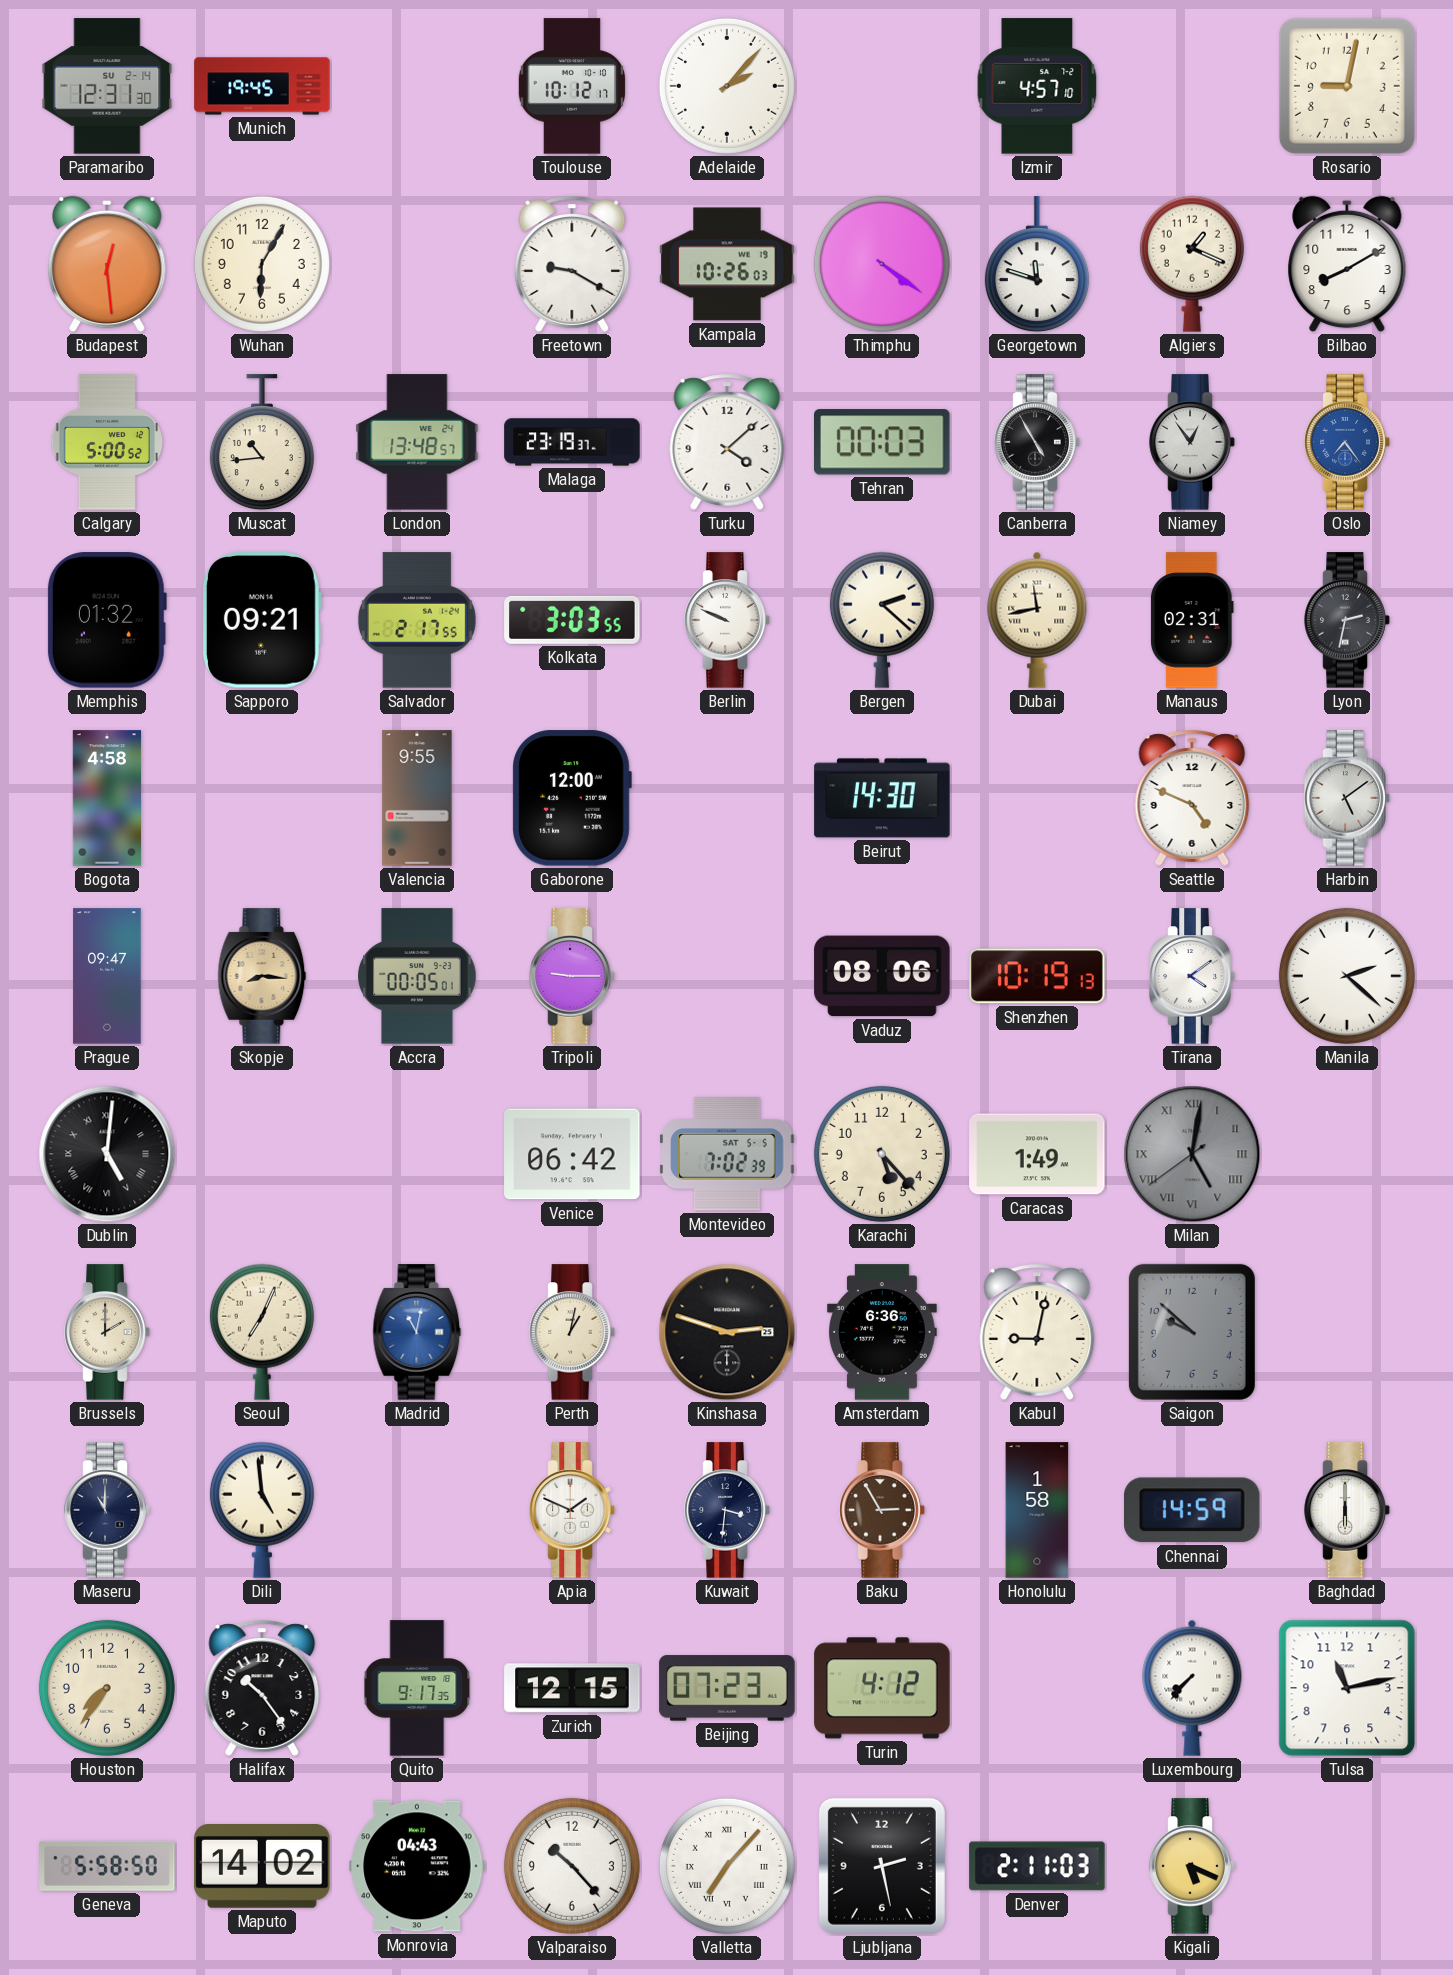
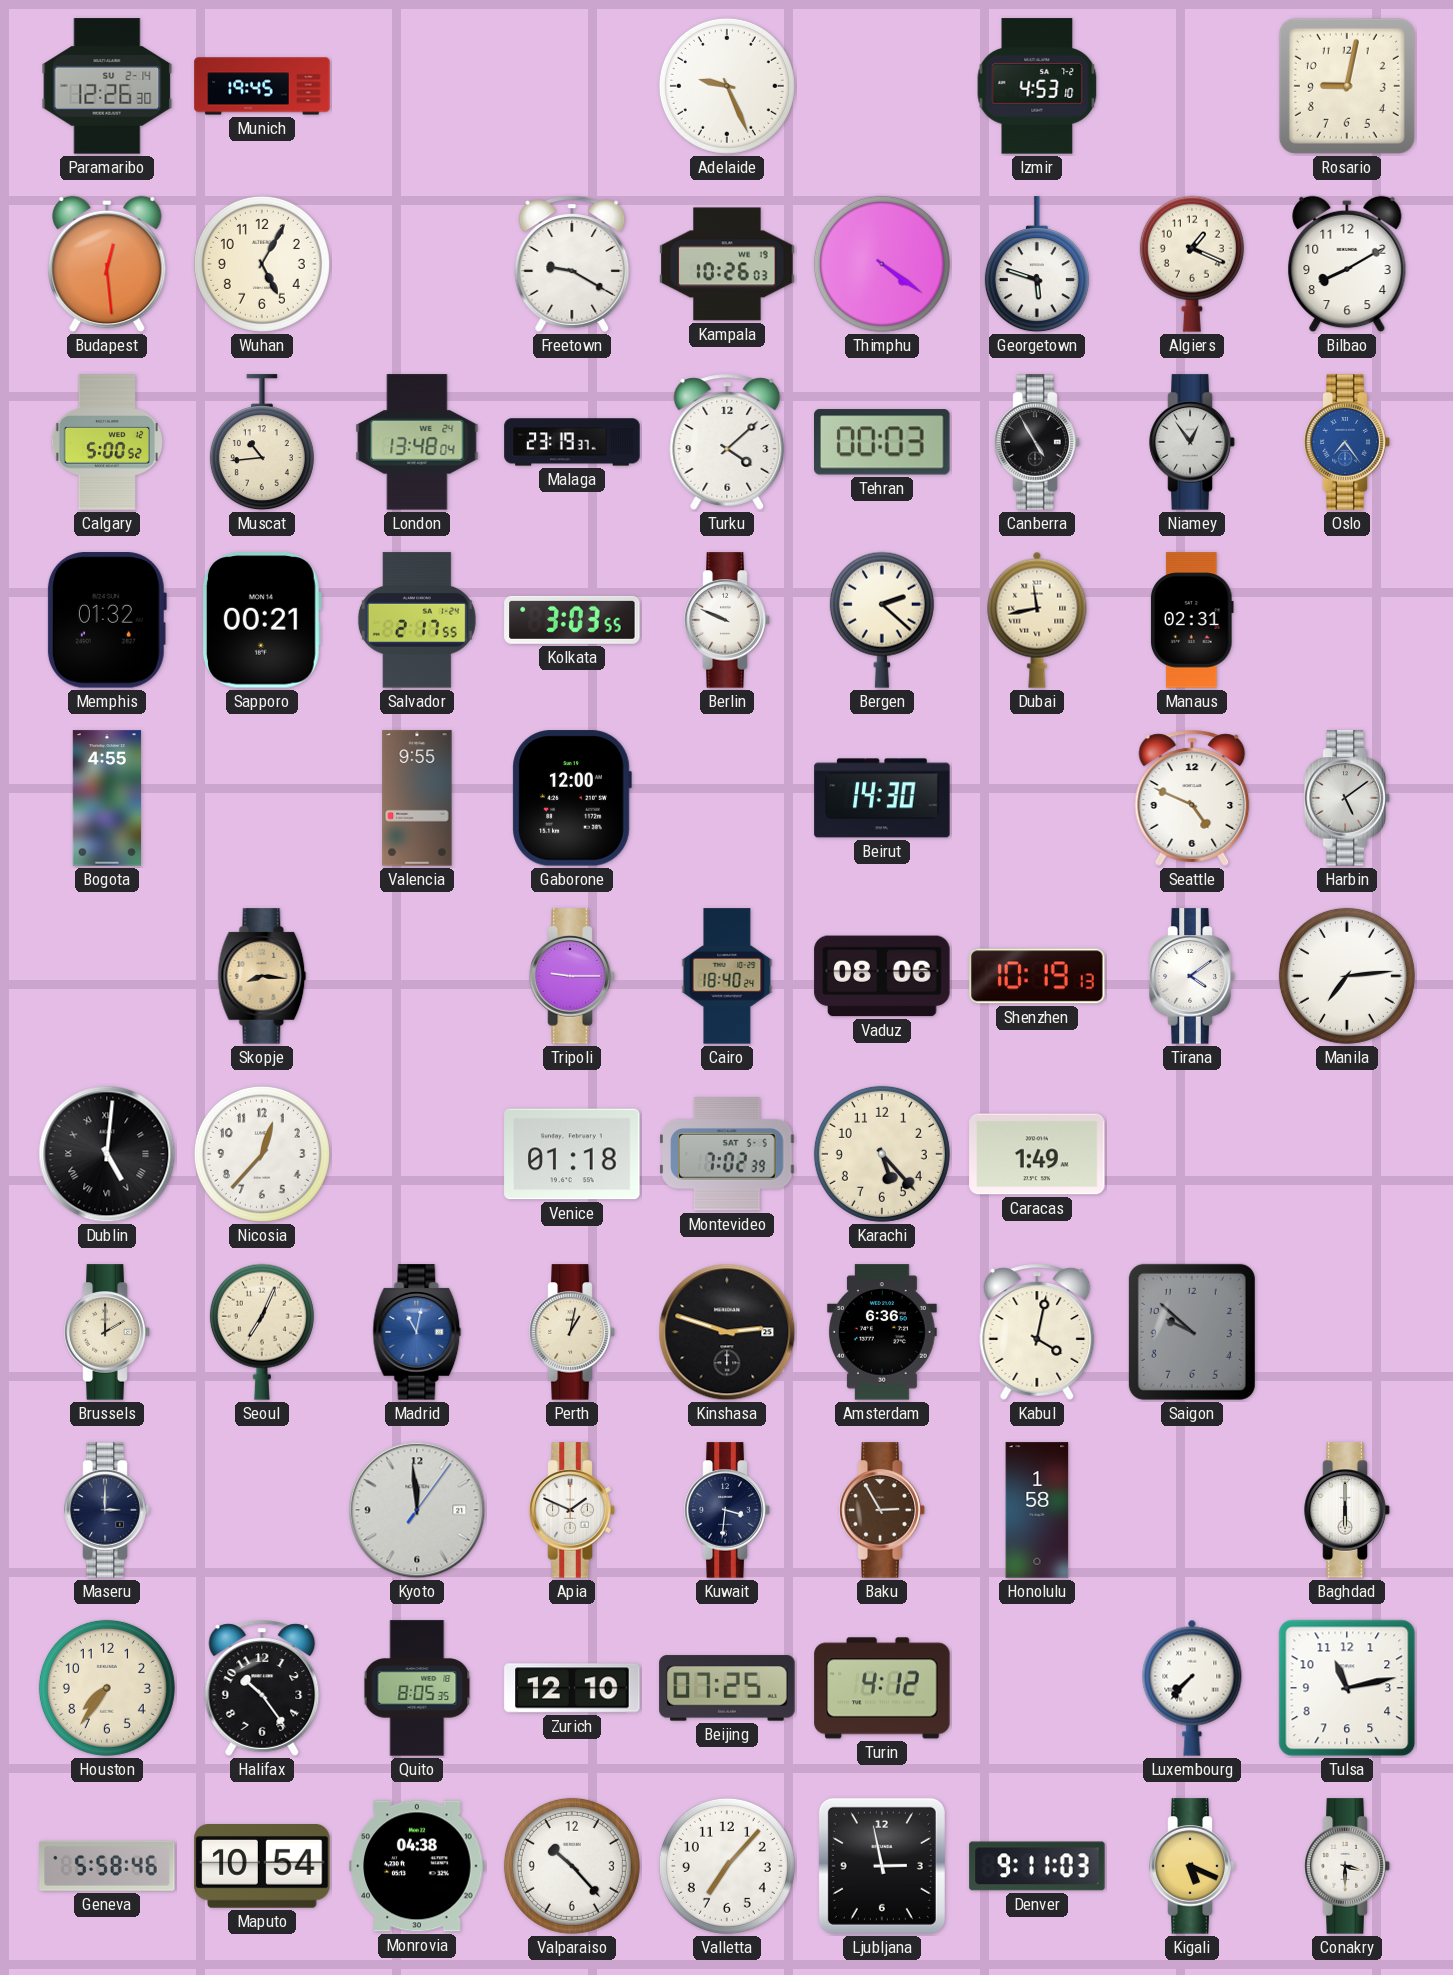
Paramaribo: 12:31 -> 12:26 (107, 86)
Toulouse: 10:12 -> none (571, 86)
Adelaide: 2:07 -> 9:26 (727, 86)
Izmir: 4:57 -> 4:53 (1037, 86)
Wuhan: 6:05 -> 5:05 (262, 264)
Georgetown: 11:48 -> 5:48 (1037, 265)
London: 13:48:57 -> 13:48:04 (417, 442)
Sapporo: 09:21 -> 00:21 (262, 620)
Lyon: 2:32 -> none (1347, 620)
Bogota: 4:58 -> 4:55 (106, 798)
Prague: 09:47 -> none (107, 976)
Accra: 00:05 -> none (417, 976)
Cairo: none -> 18:40 (727, 976)
Manila: 2:22 -> 7:14 (1347, 976)
Nicosia: none -> 12:37 (262, 1154)
Venice: 06:42 -> 01:18 (572, 1154)
Milan: 5:01 -> none (1192, 1154)
Kabul: 9:02 -> 4:02 (1037, 1332)
Maseru: 11:00 -> 3:00 (107, 1510)
Dili: 4:59 -> none (262, 1510)
Kyoto: none -> 11:59 (417, 1510)
Chennai: 14:59 -> none (1193, 1510)
Quito: 9:17 -> 8:05 (417, 1688)
Zurich: 12:15 -> 12:10 (572, 1688)
Beijing: 07:23 -> 07:25 (727, 1688)
Geneva: 5:58:50 -> 5:58:46 (107, 1866)
Maputo: 14:02 -> 10:54 (262, 1867)
Monrovia: 04:43 -> 04:38 (417, 1866)
Valletta numerals: Roman -> Arabic (727, 1866)
Ljubljana: 2:28 -> 2:58 (882, 1866)
Denver: 2:11 -> 9:11 (1037, 1866)
Conakry: none -> 3:30 (1347, 1866)
